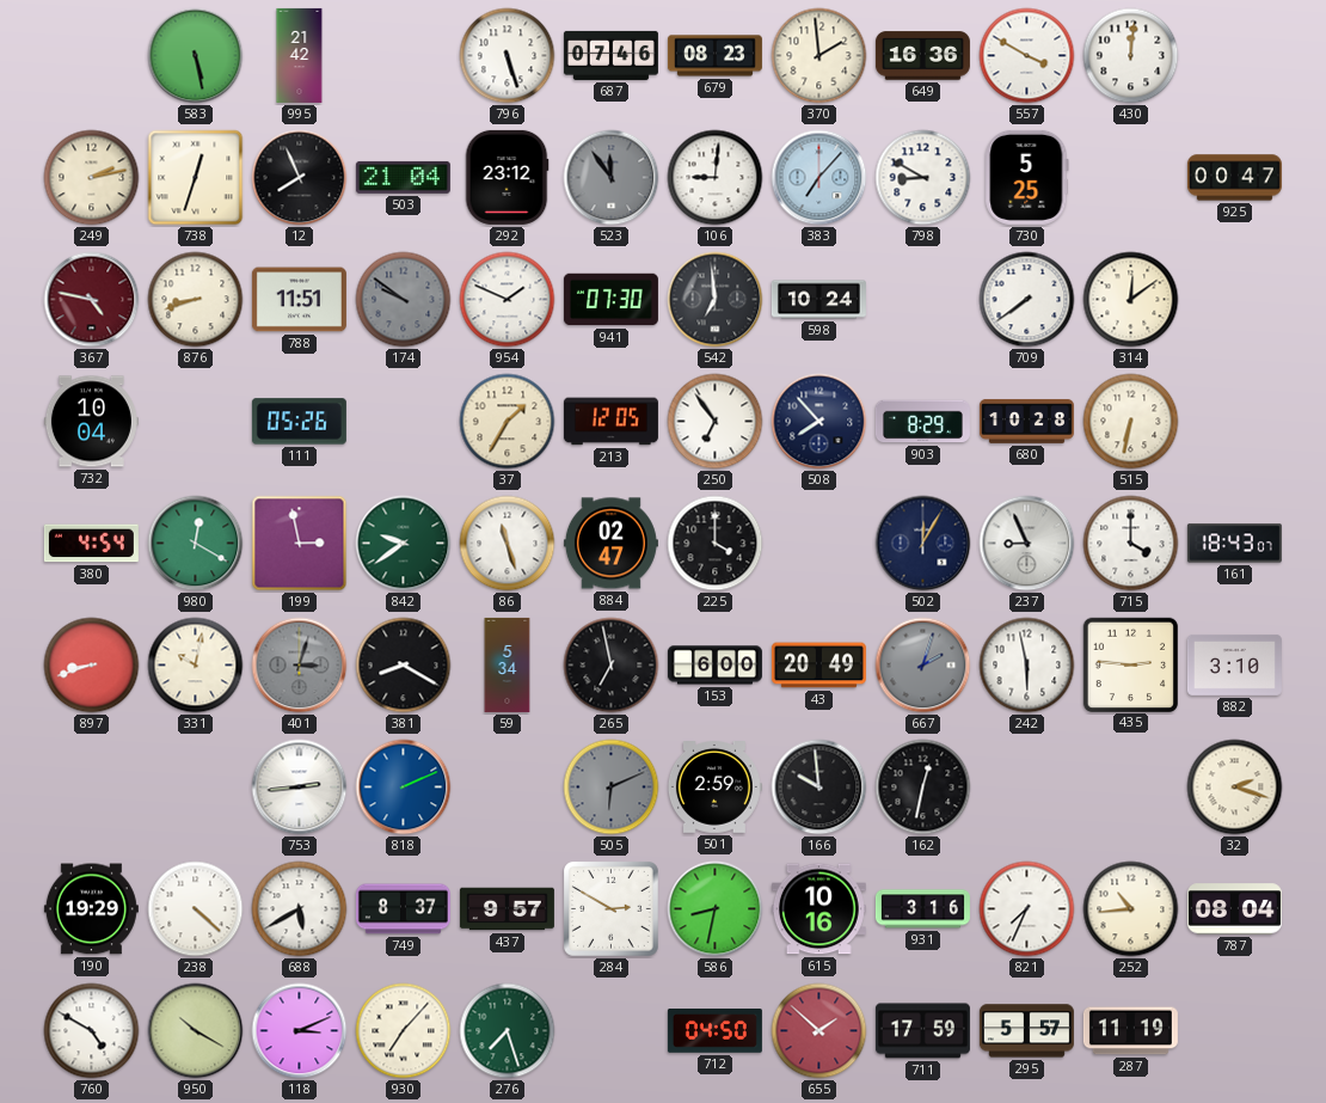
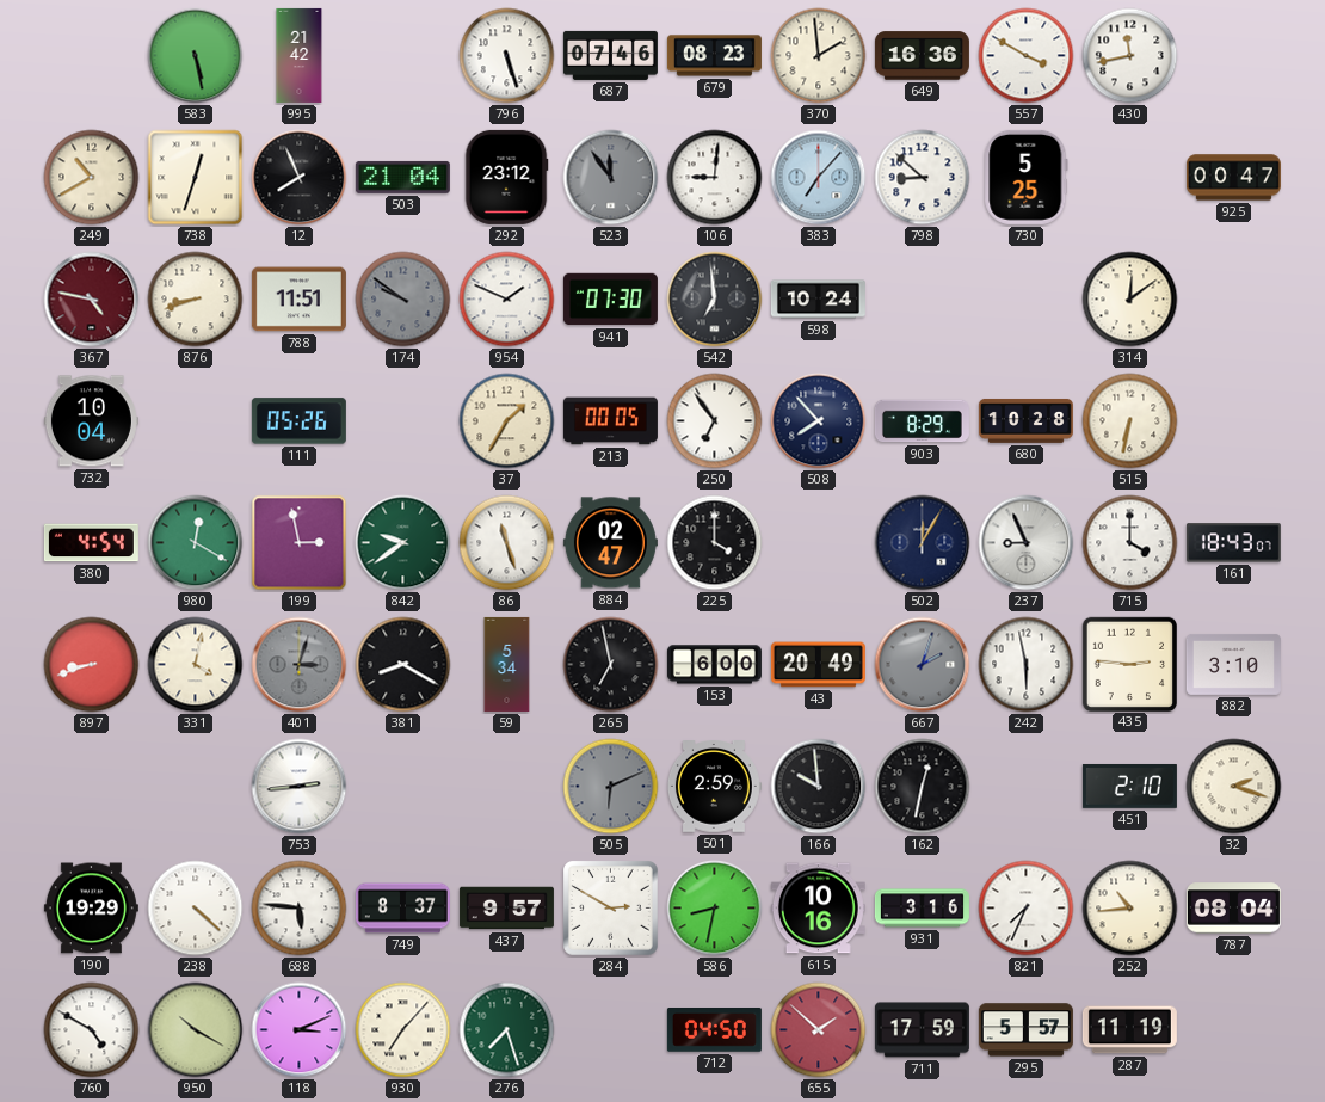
430: 12:01 -> 11:43 (1130, 56)
249: 2:13 -> 10:40 (92, 178)
798: 8:50 -> 8:52 (923, 178)
709: 7:39 -> none (1027, 300)
213: 12:05 -> 00:05 (610, 421)
331: 10:02 -> 4:02 (196, 665)
818: 2:11 -> none (404, 788)
451: none -> 2:10 (1129, 787)
688: 5:40 -> 5:46 (300, 909)
